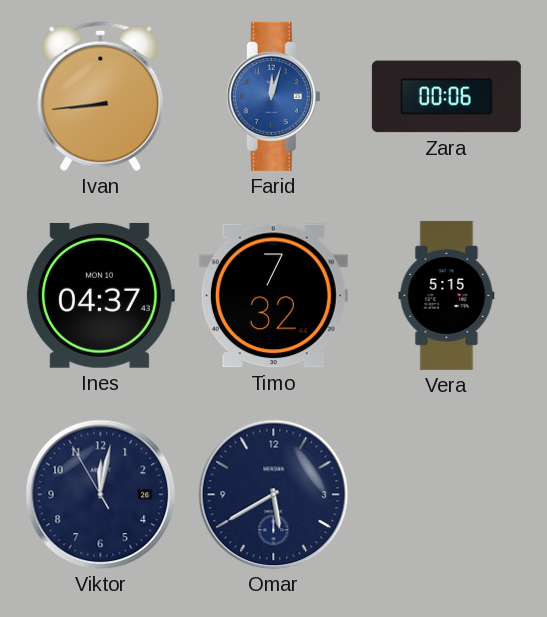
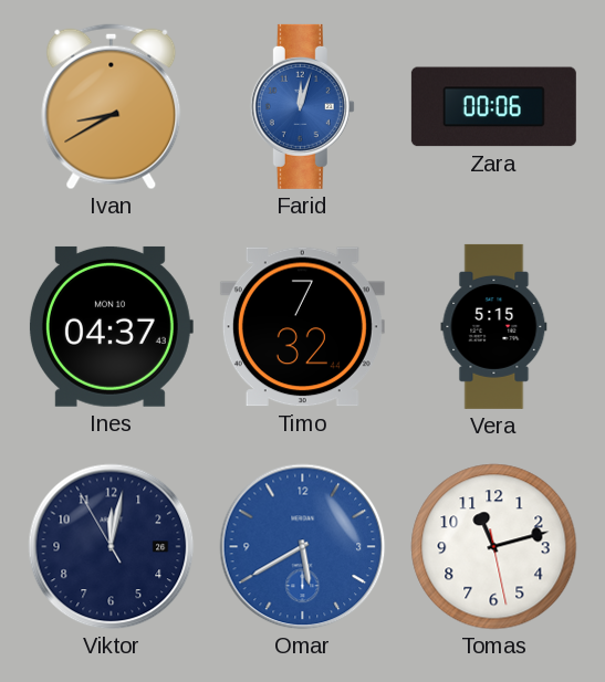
Ivan: 8:44 -> 8:40 (112, 107)
Omar dial: navy -> blue (303, 547)
Tomas: none -> 11:12 (494, 547)
